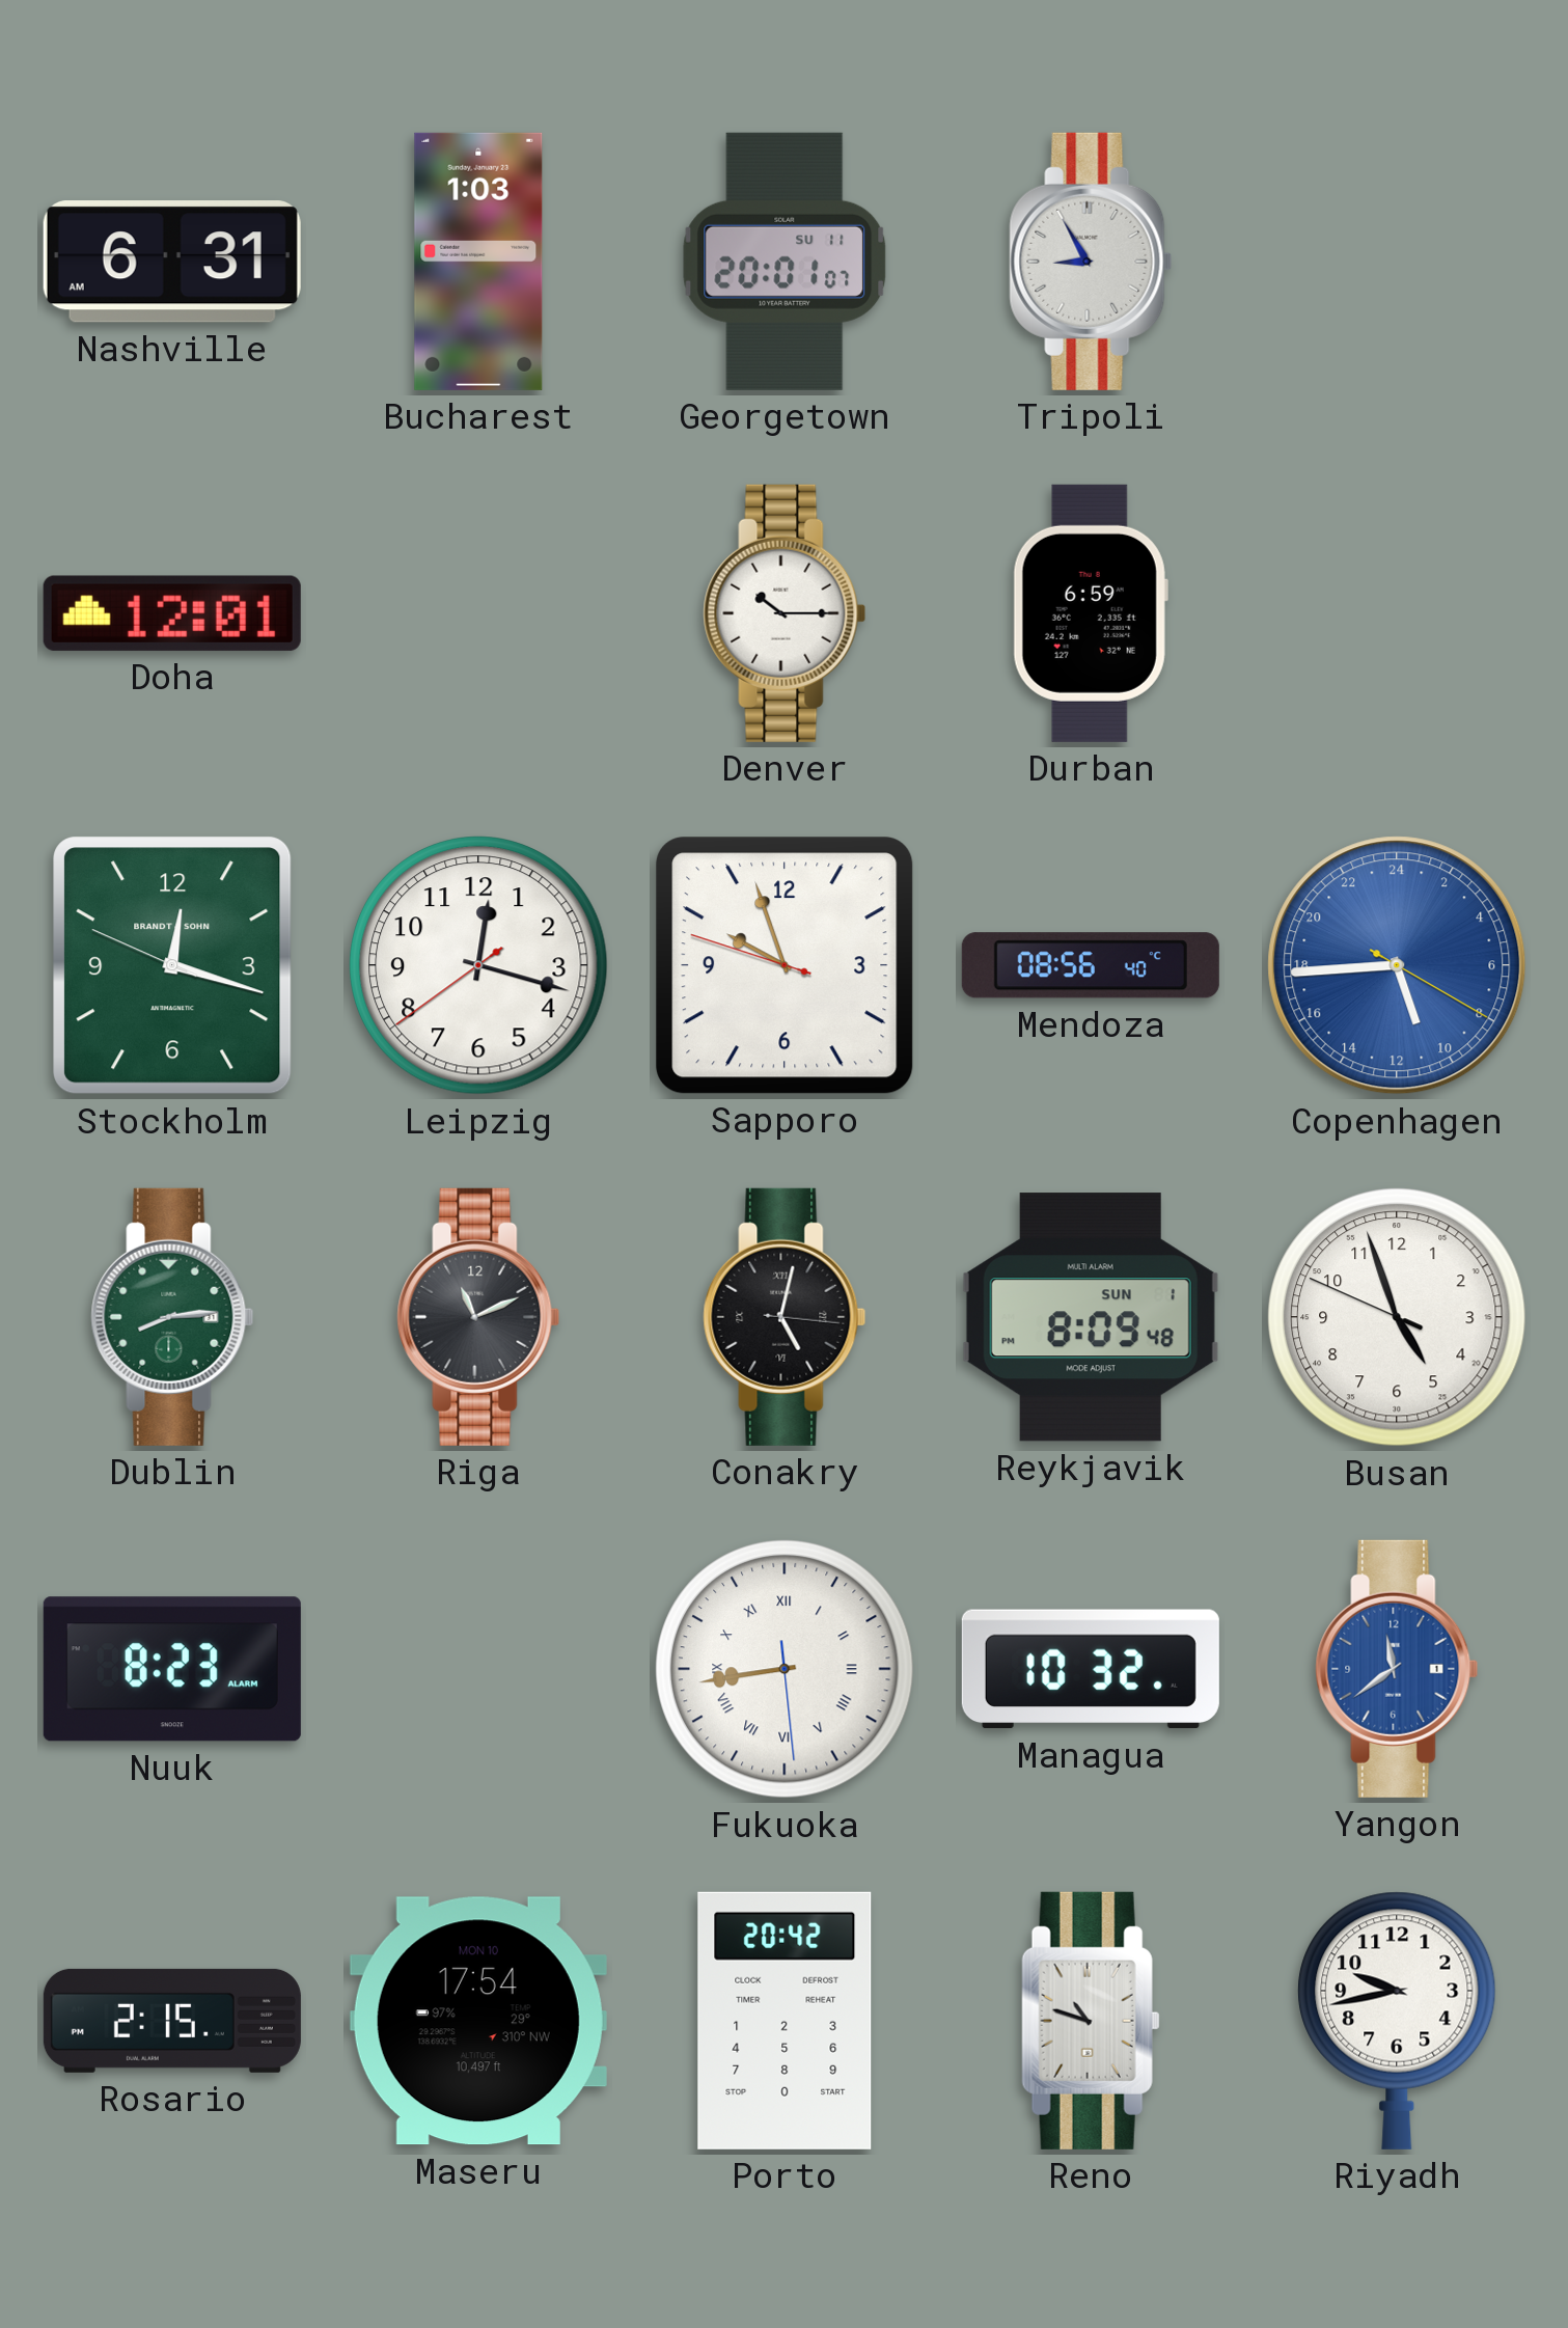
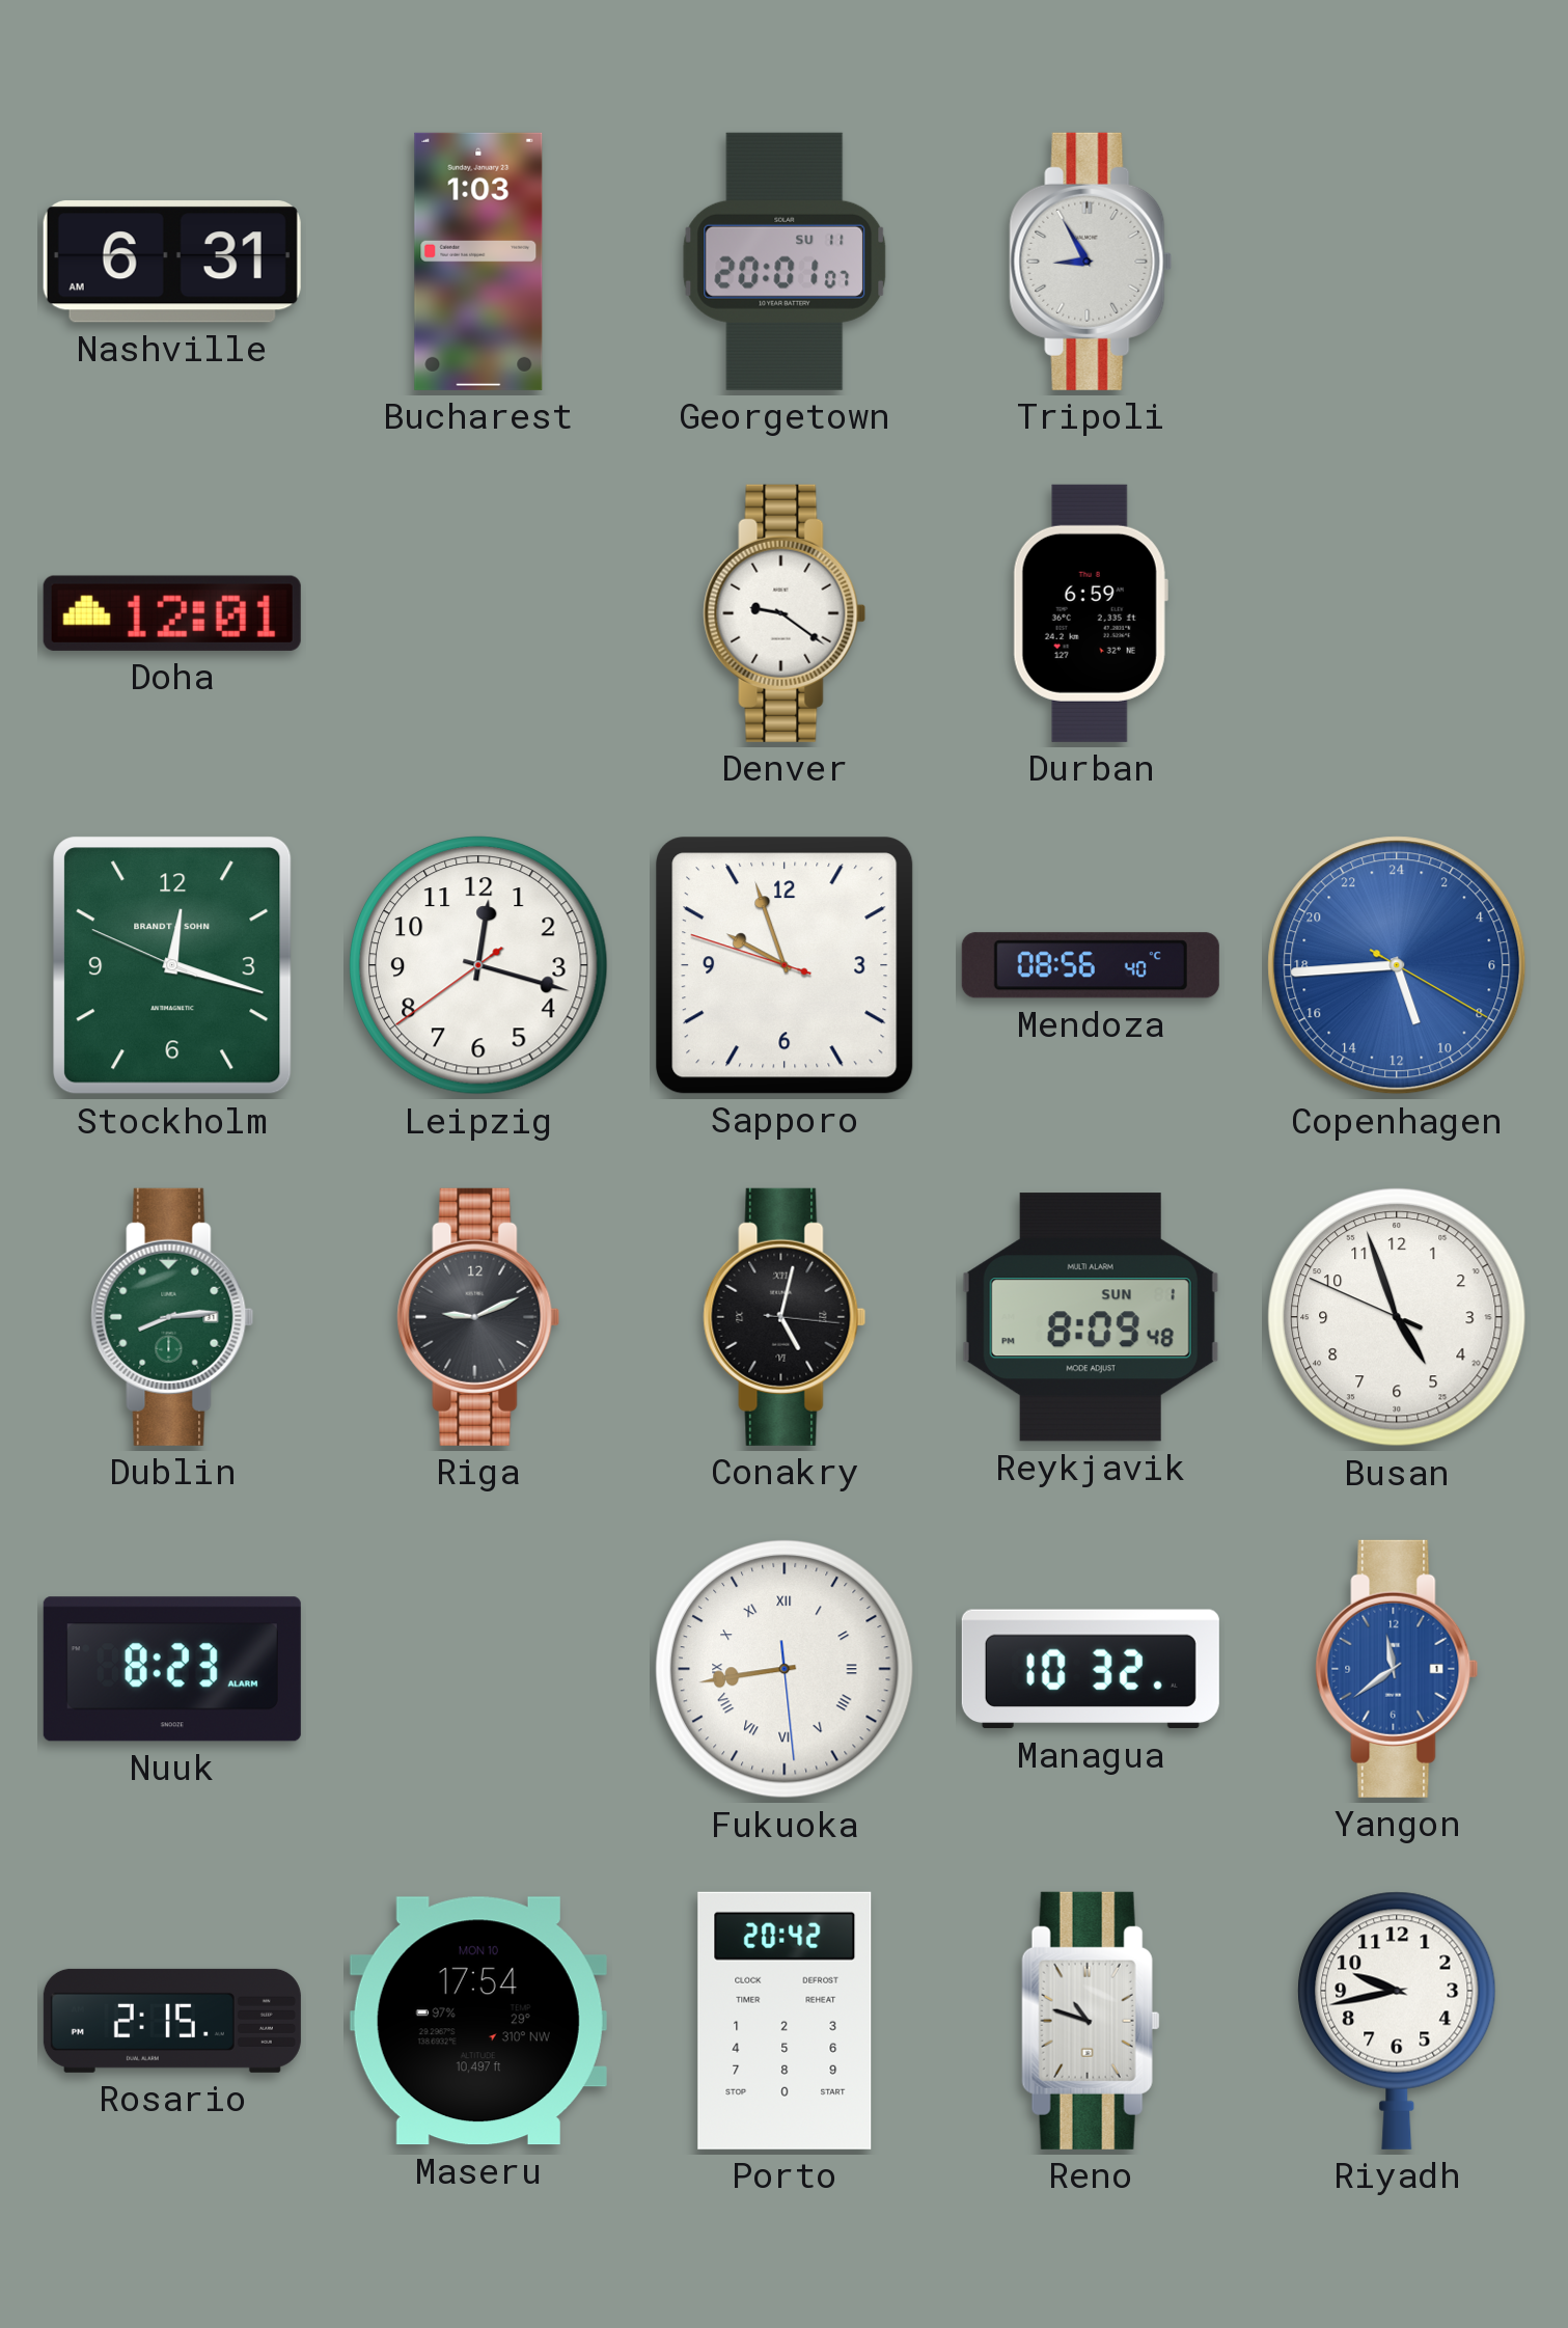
Denver: 10:15 -> 9:21 (785, 613)
Riga: 11:11 -> 9:11 (478, 1317)
